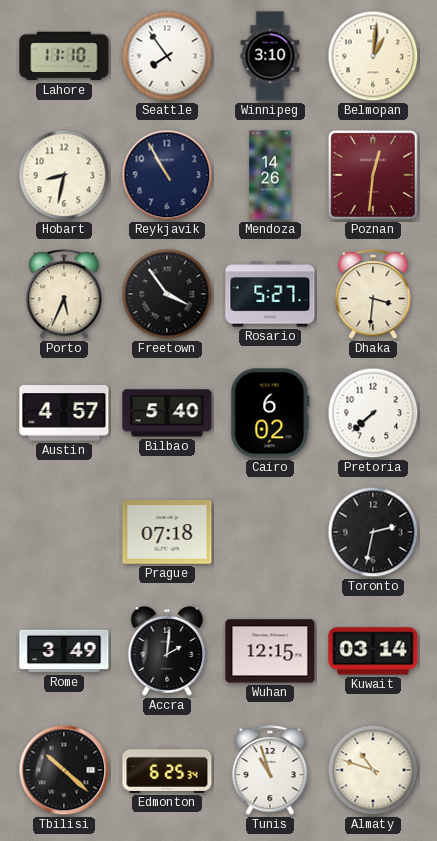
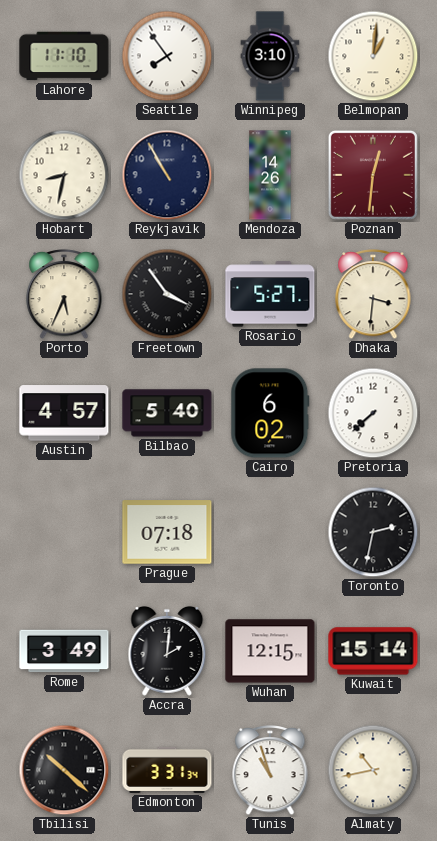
Kuwait: 03:14 -> 15:14 (373, 651)
Edmonton: 6:25 -> 3:31 (167, 770)
Almaty: 10:48 -> 10:43 (373, 770)
